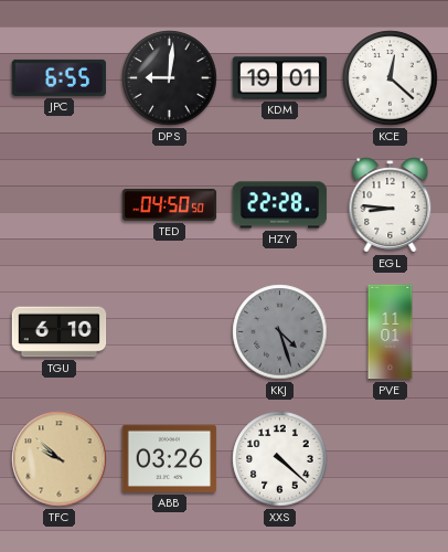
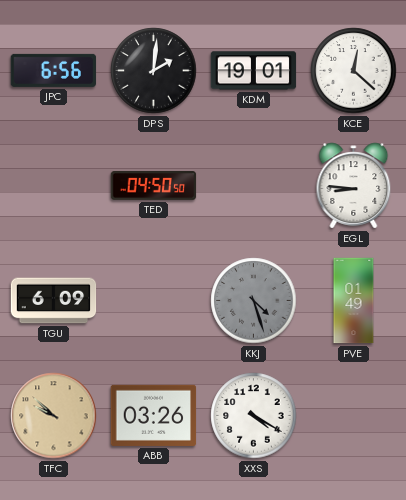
JPC: 6:55 -> 6:56 (54, 70)
DPS: 9:01 -> 2:01 (154, 71)
HZY: 22:28 -> none (280, 205)
TGU: 6:10 -> 6:09 (54, 301)
PVE: 11:01 -> 01:49 (354, 301)
XXS: 4:22 -> 4:20 (254, 416)
